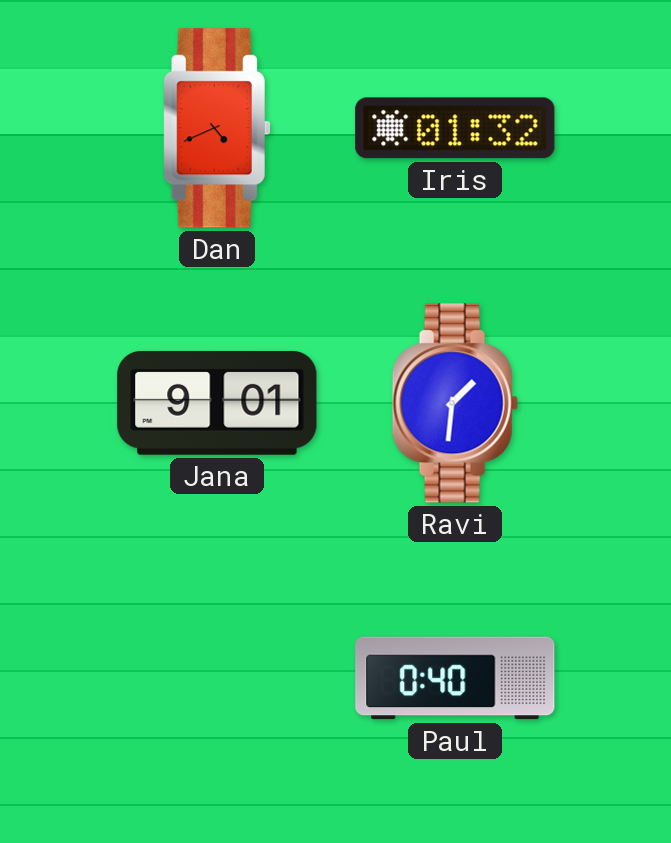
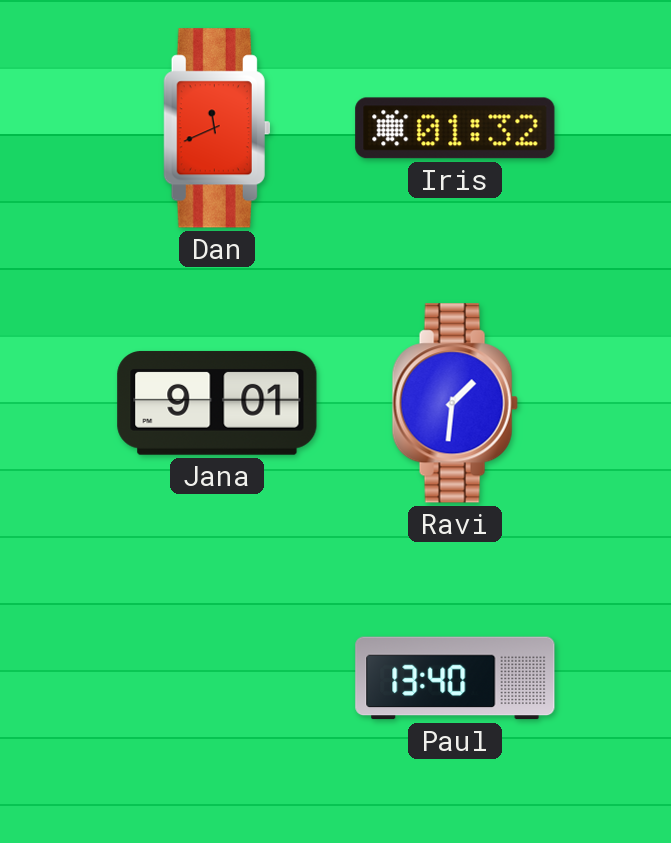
Dan: 4:41 -> 11:41 (217, 128)
Paul: 0:40 -> 13:40 (455, 678)
